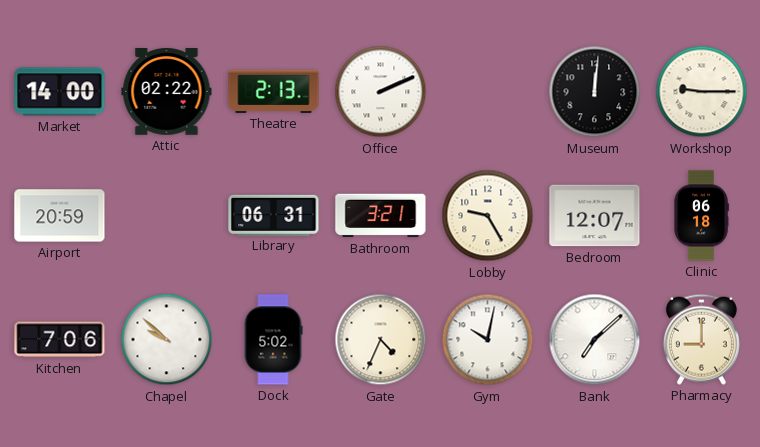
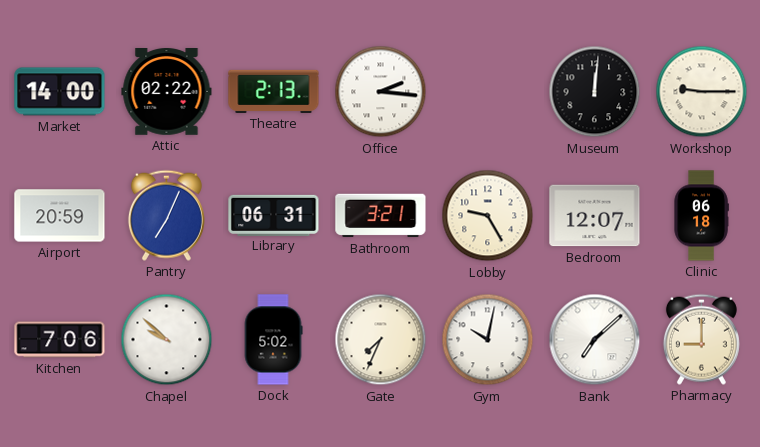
Office: 2:11 -> 2:16 (381, 92)
Pantry: none -> 7:04 (166, 215)
Gate: 4:34 -> 7:34 (381, 340)
